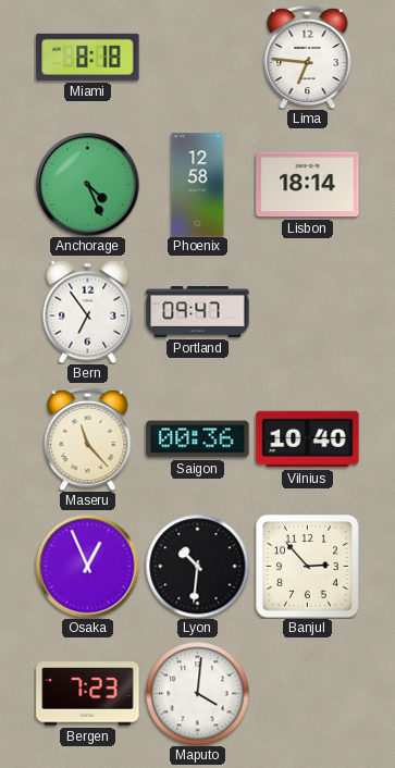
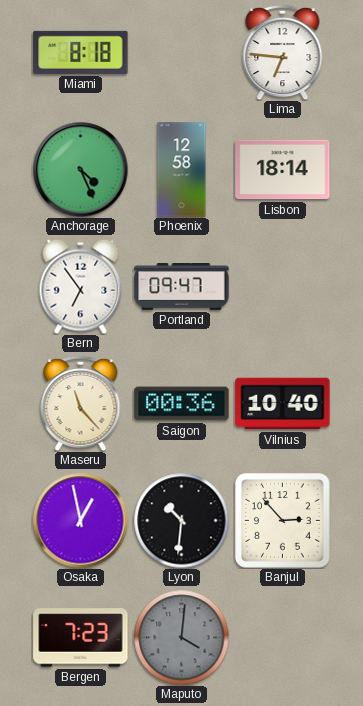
Osaka: 12:56 -> 12:58 (80, 520)
Maputo dial: white -> grey (181, 637)
